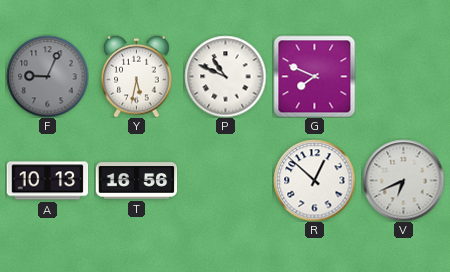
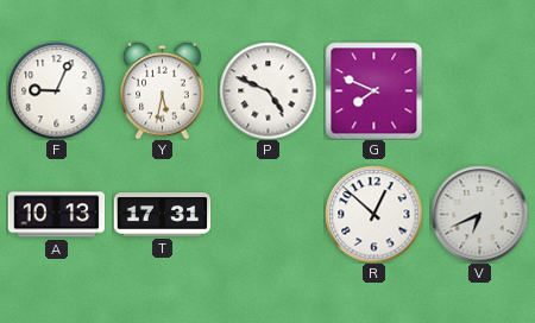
F dial: grey -> white (56, 90)
P: 10:49 -> 4:49 (267, 90)
T: 16:56 -> 17:31 (162, 215)
